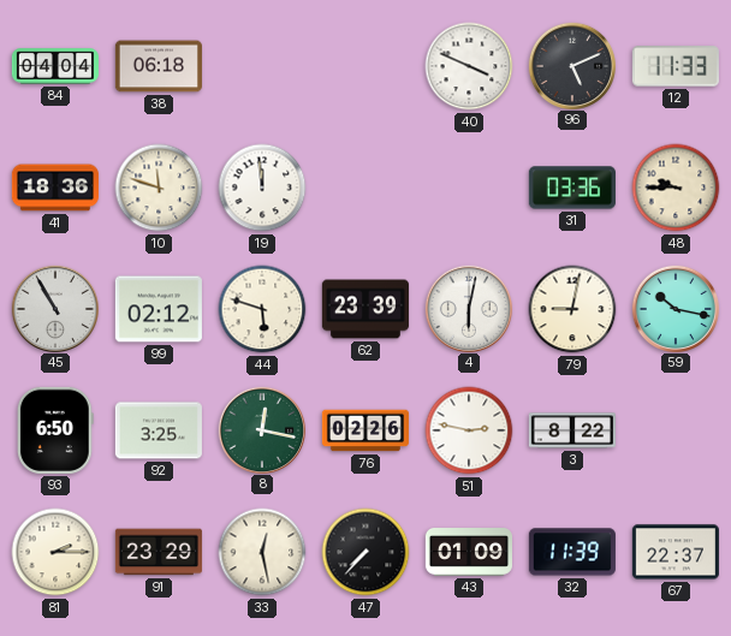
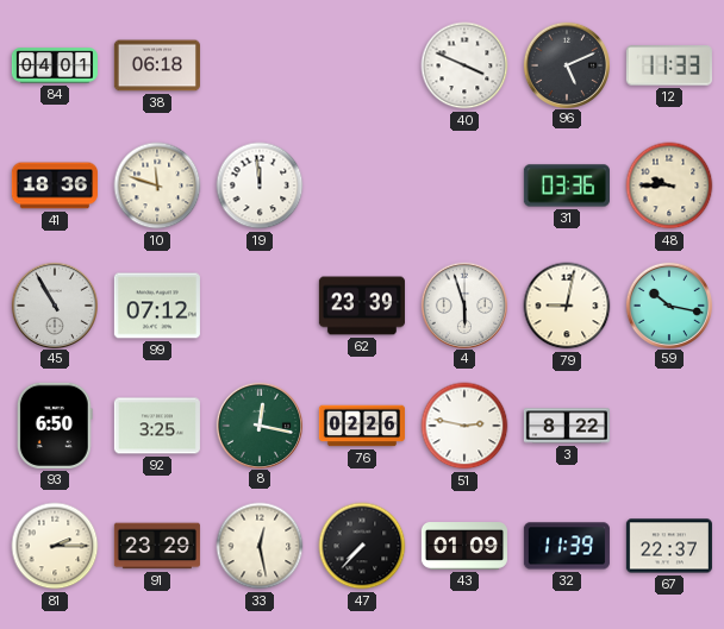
84: 04:04 -> 04:01 (55, 65)
99: 02:12 -> 07:12 (157, 306)
44: 5:48 -> none (262, 309)
4: 6:02 -> 5:57 (463, 304)
